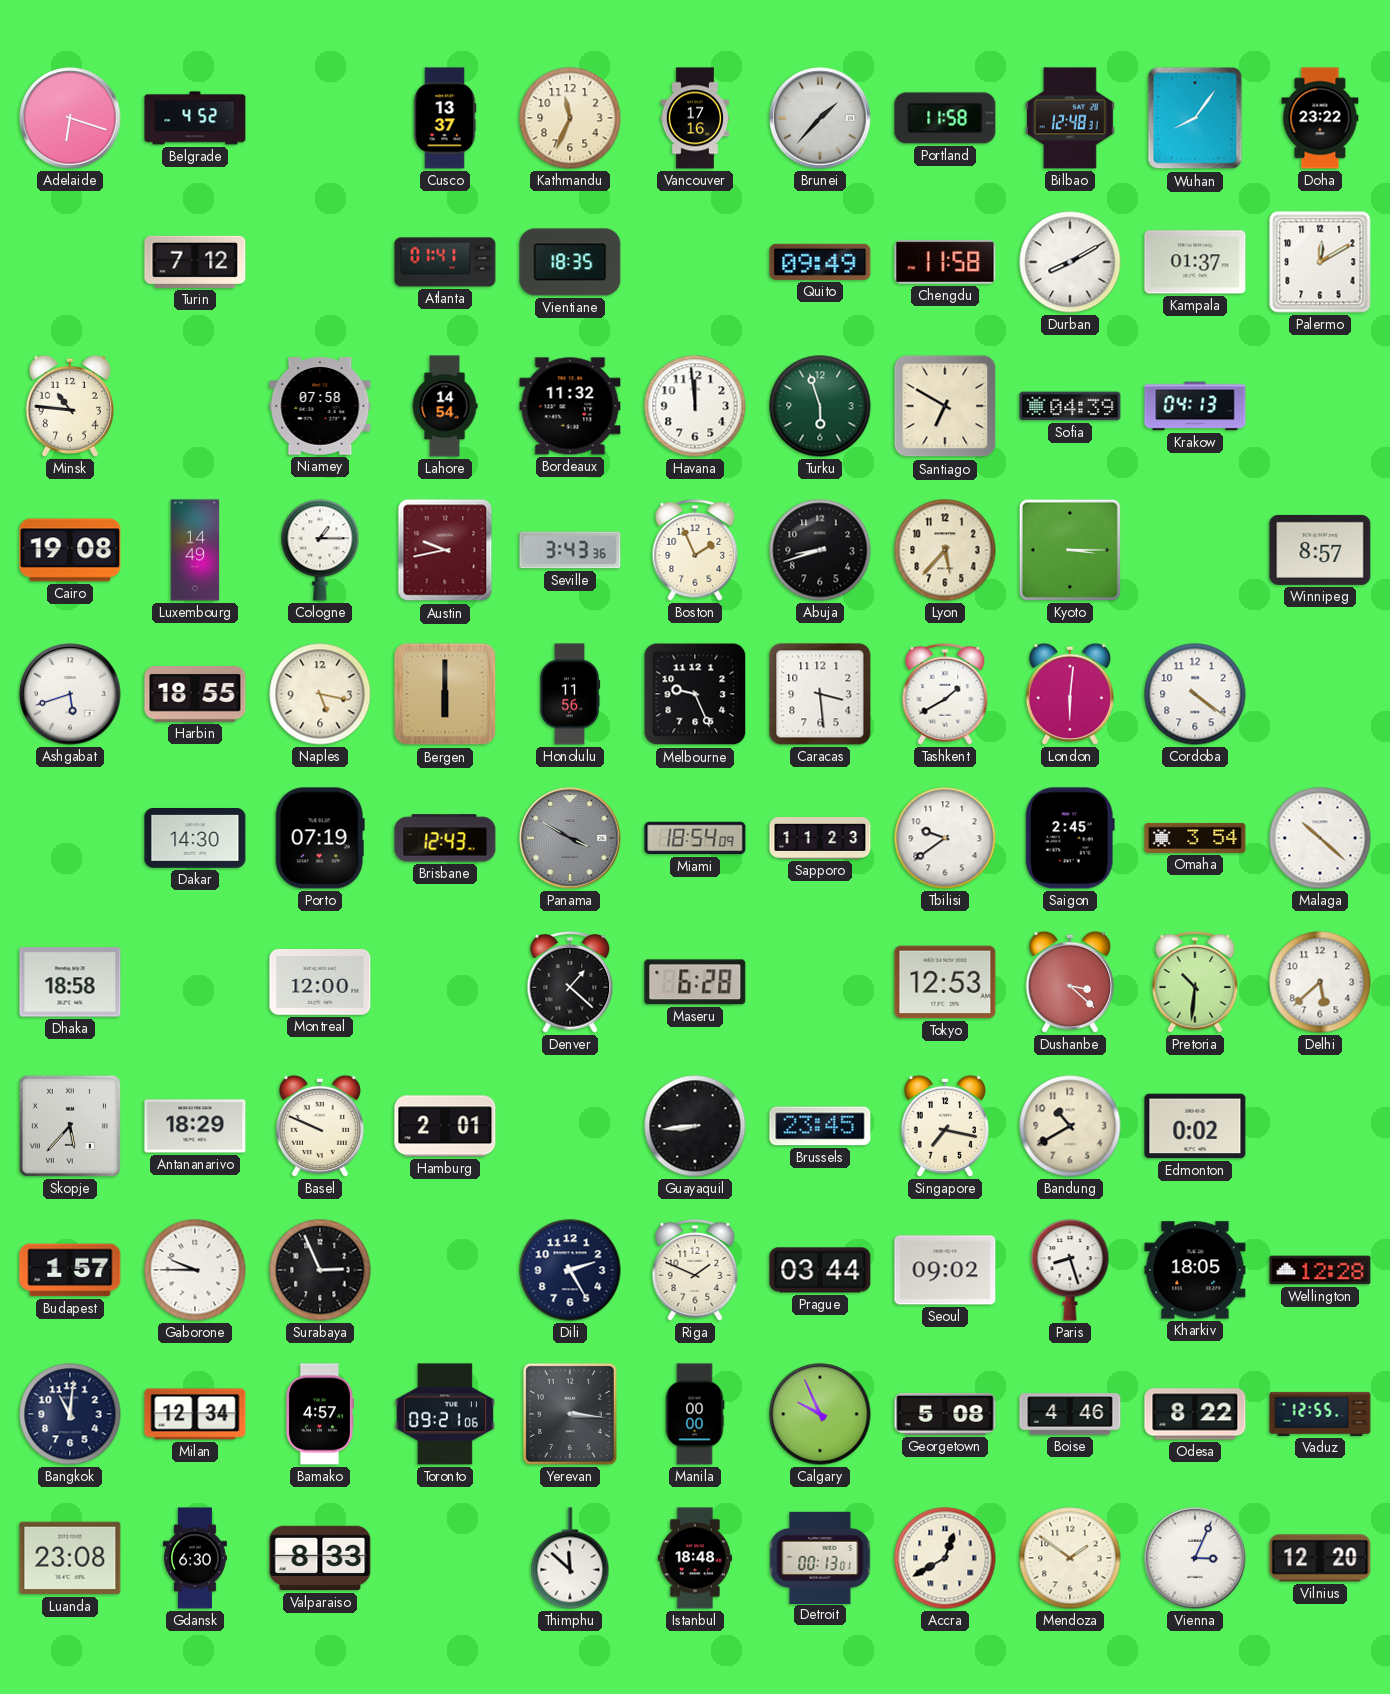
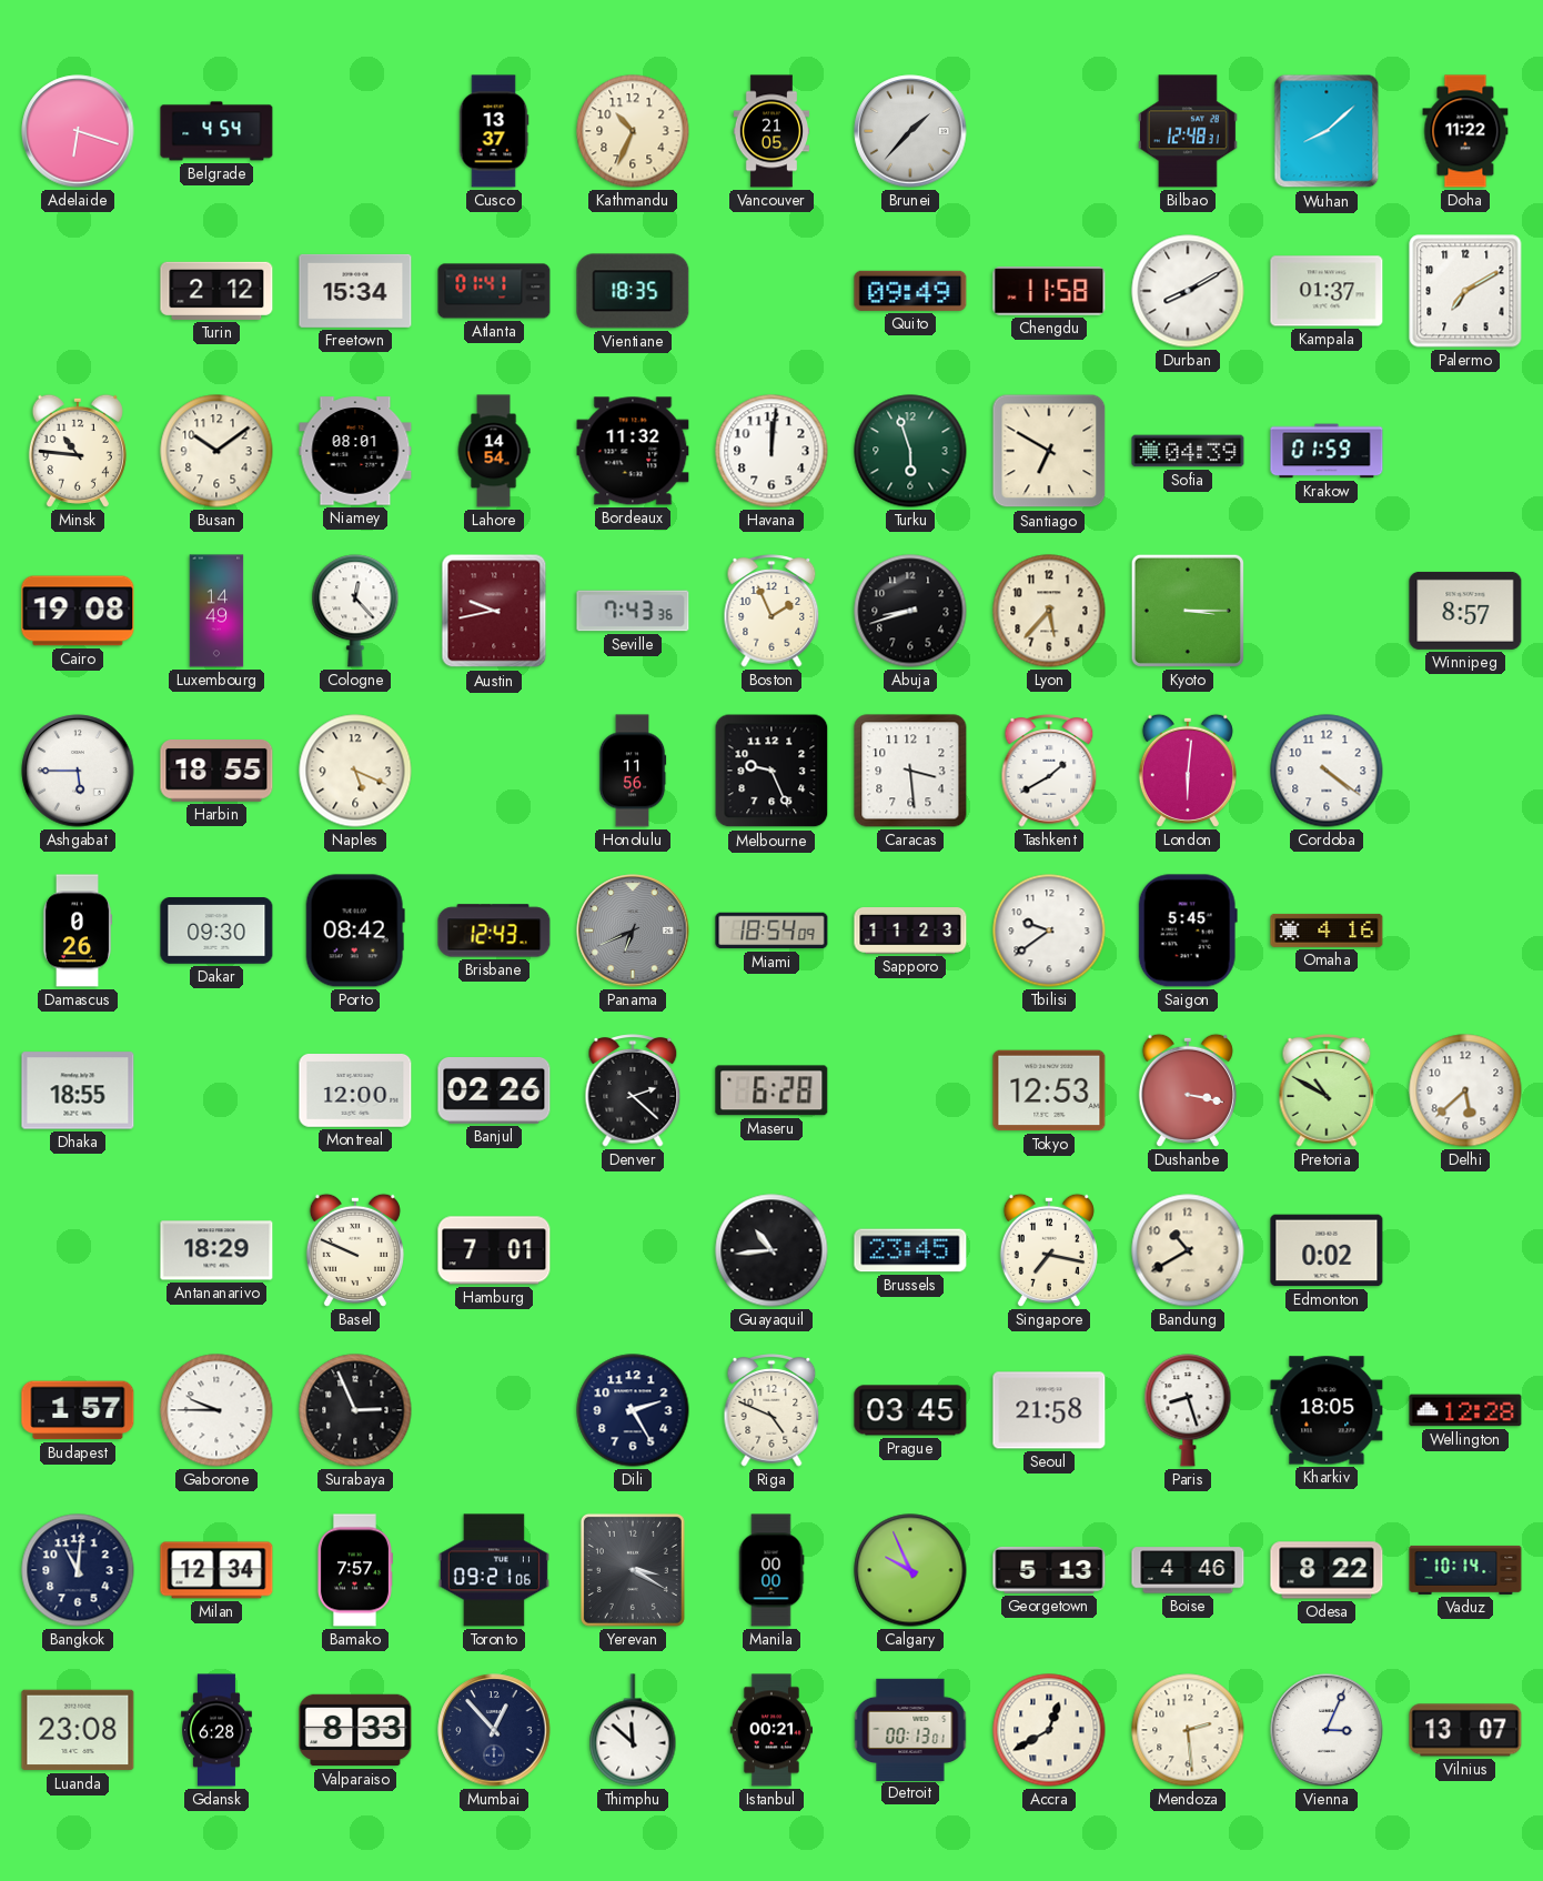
Belgrade: 4:52 -> 4:54 (216, 131)
Kathmandu: 11:34 -> 10:34 (633, 131)
Vancouver: 17:16 -> 21:05 (771, 131)
Portland: 11:58 -> none (945, 118)
Wuhan: 8:06 -> 8:08 (1327, 131)
Doha: 23:22 -> 11:22 (1465, 131)
Turin: 7:12 -> 2:12 (216, 291)
Freetown: none -> 15:34 (355, 291)
Palermo: 12:10 -> 7:10 (1465, 291)
Busan: none -> 10:09 (216, 451)
Niamey: 07:58 -> 08:01 (355, 451)
Havana: 11:59 -> 12:01 (771, 451)
Krakow: 04:13 -> 01:59 (1327, 451)
Cologne: 1:15 -> 12:23 (355, 611)
Seville: 3:43 -> 7:43 (633, 611)
Ashgabat: 5:42 -> 5:45 (78, 771)
Naples: 5:17 -> 5:19 (355, 771)
Bergen: 6:00 -> none (445, 694)
Damascus: none -> 0:26 (78, 931)
Dakar: 14:30 -> 09:30 (216, 932)
Porto: 07:19 -> 08:42 (355, 931)
Panama: 3:50 -> 6:41 (633, 931)
Saigon: 2:45 -> 5:45 (1188, 931)
Omaha: 3:54 -> 4:16 (1327, 931)
Malaga: 10:22 -> none (1320, 838)
Dhaka: 18:58 -> 18:55 (78, 1090)
Banjul: none -> 02:26 (494, 1092)
Denver: 1:22 -> 2:22 (633, 1090)
Dushanbe: 3:22 -> 3:17 (1188, 1090)
Pretoria: 10:31 -> 10:50 (1327, 1090)
Skopje: 5:37 -> none (70, 1126)
Hamburg: 2:01 -> 7:01 (494, 1250)
Guayaquil: 8:44 -> 10:44 (771, 1250)
Riga: 1:49 -> 4:49 (771, 1410)
Prague: 03:44 -> 03:45 (910, 1410)
Seoul: 09:02 -> 21:58 (1049, 1410)
Bamako: 4:57 -> 7:57 (354, 1570)
Yerevan: 3:16 -> 3:20 (633, 1570)
Georgetown: 5:08 -> 5:13 (1049, 1570)
Vaduz: 12:55 -> 10:14 (1465, 1570)
Gdansk: 6:30 -> 6:28 (218, 1730)
Mumbai: none -> 12:53 (494, 1730)
Istanbul: 18:48 -> 00:21 (770, 1730)
Mendoza: 1:51 -> 2:29 (1188, 1730)
Vilnius: 12:20 -> 13:07 (1465, 1730)
